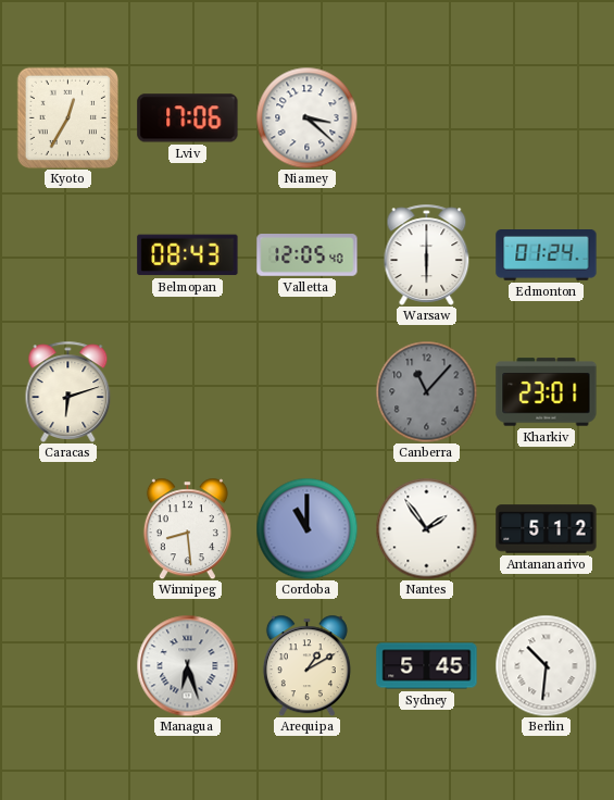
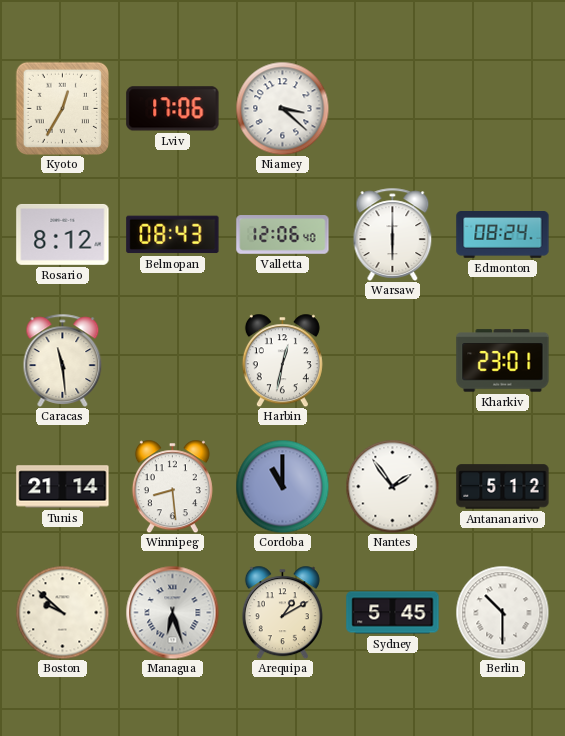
Rosario: none -> 8:12 (63, 234)
Valletta: 12:05 -> 12:06 (283, 235)
Edmonton: 01:24 -> 08:24 (503, 235)
Caracas: 6:12 -> 11:29 (63, 360)
Harbin: none -> 12:32 (282, 360)
Canberra: 11:07 -> none (426, 391)
Tunis: none -> 21:14 (63, 487)
Boston: none -> 9:52 (62, 612)
Berlin: 10:31 -> 10:30 (502, 612)
